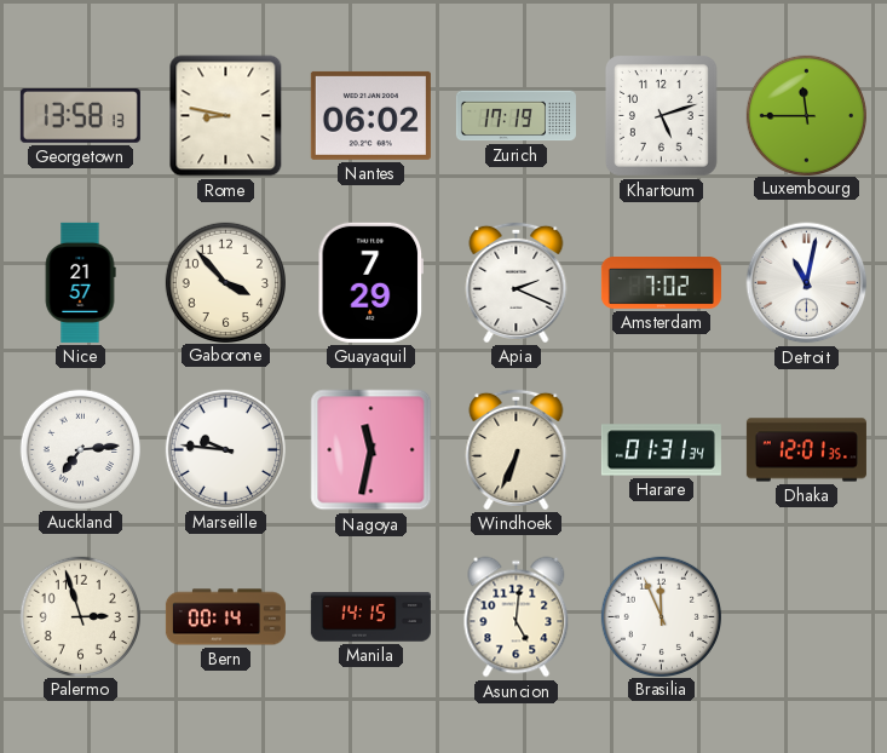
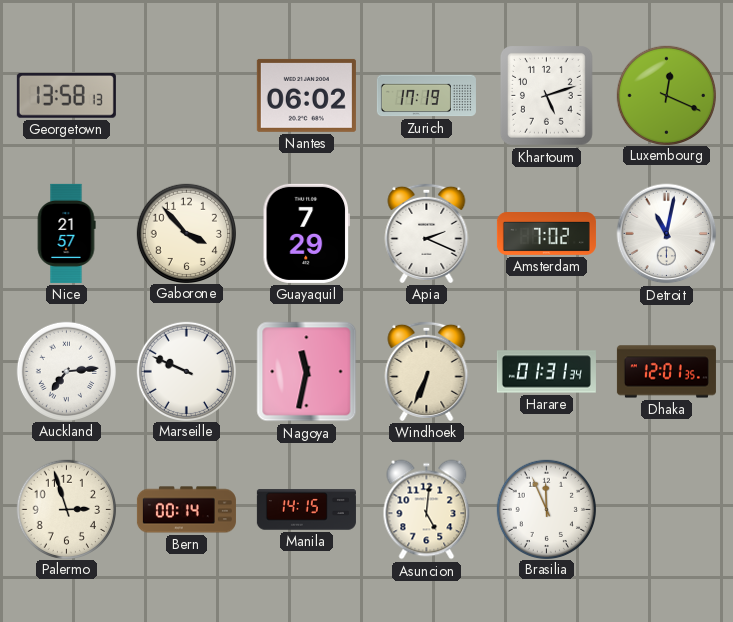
Rome: 8:47 -> none (226, 116)
Luxembourg: 11:45 -> 12:19 (666, 95)
Marseille: 9:46 -> 9:49 (186, 371)
